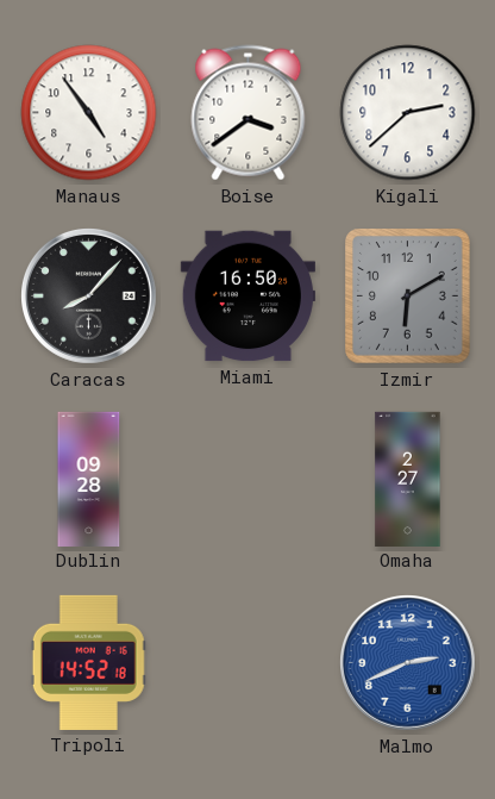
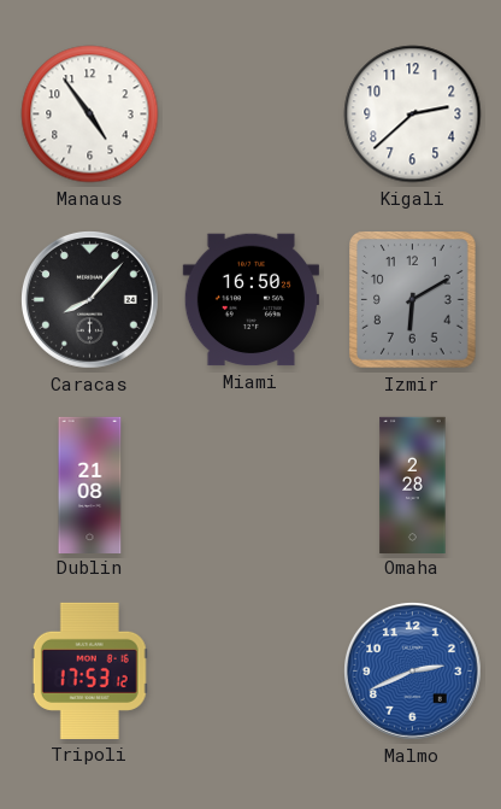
Boise: 3:39 -> none (249, 113)
Dublin: 09:28 -> 21:08 (90, 485)
Omaha: 2:27 -> 2:28 (413, 485)
Tripoli: 14:52 -> 17:53 (89, 670)
